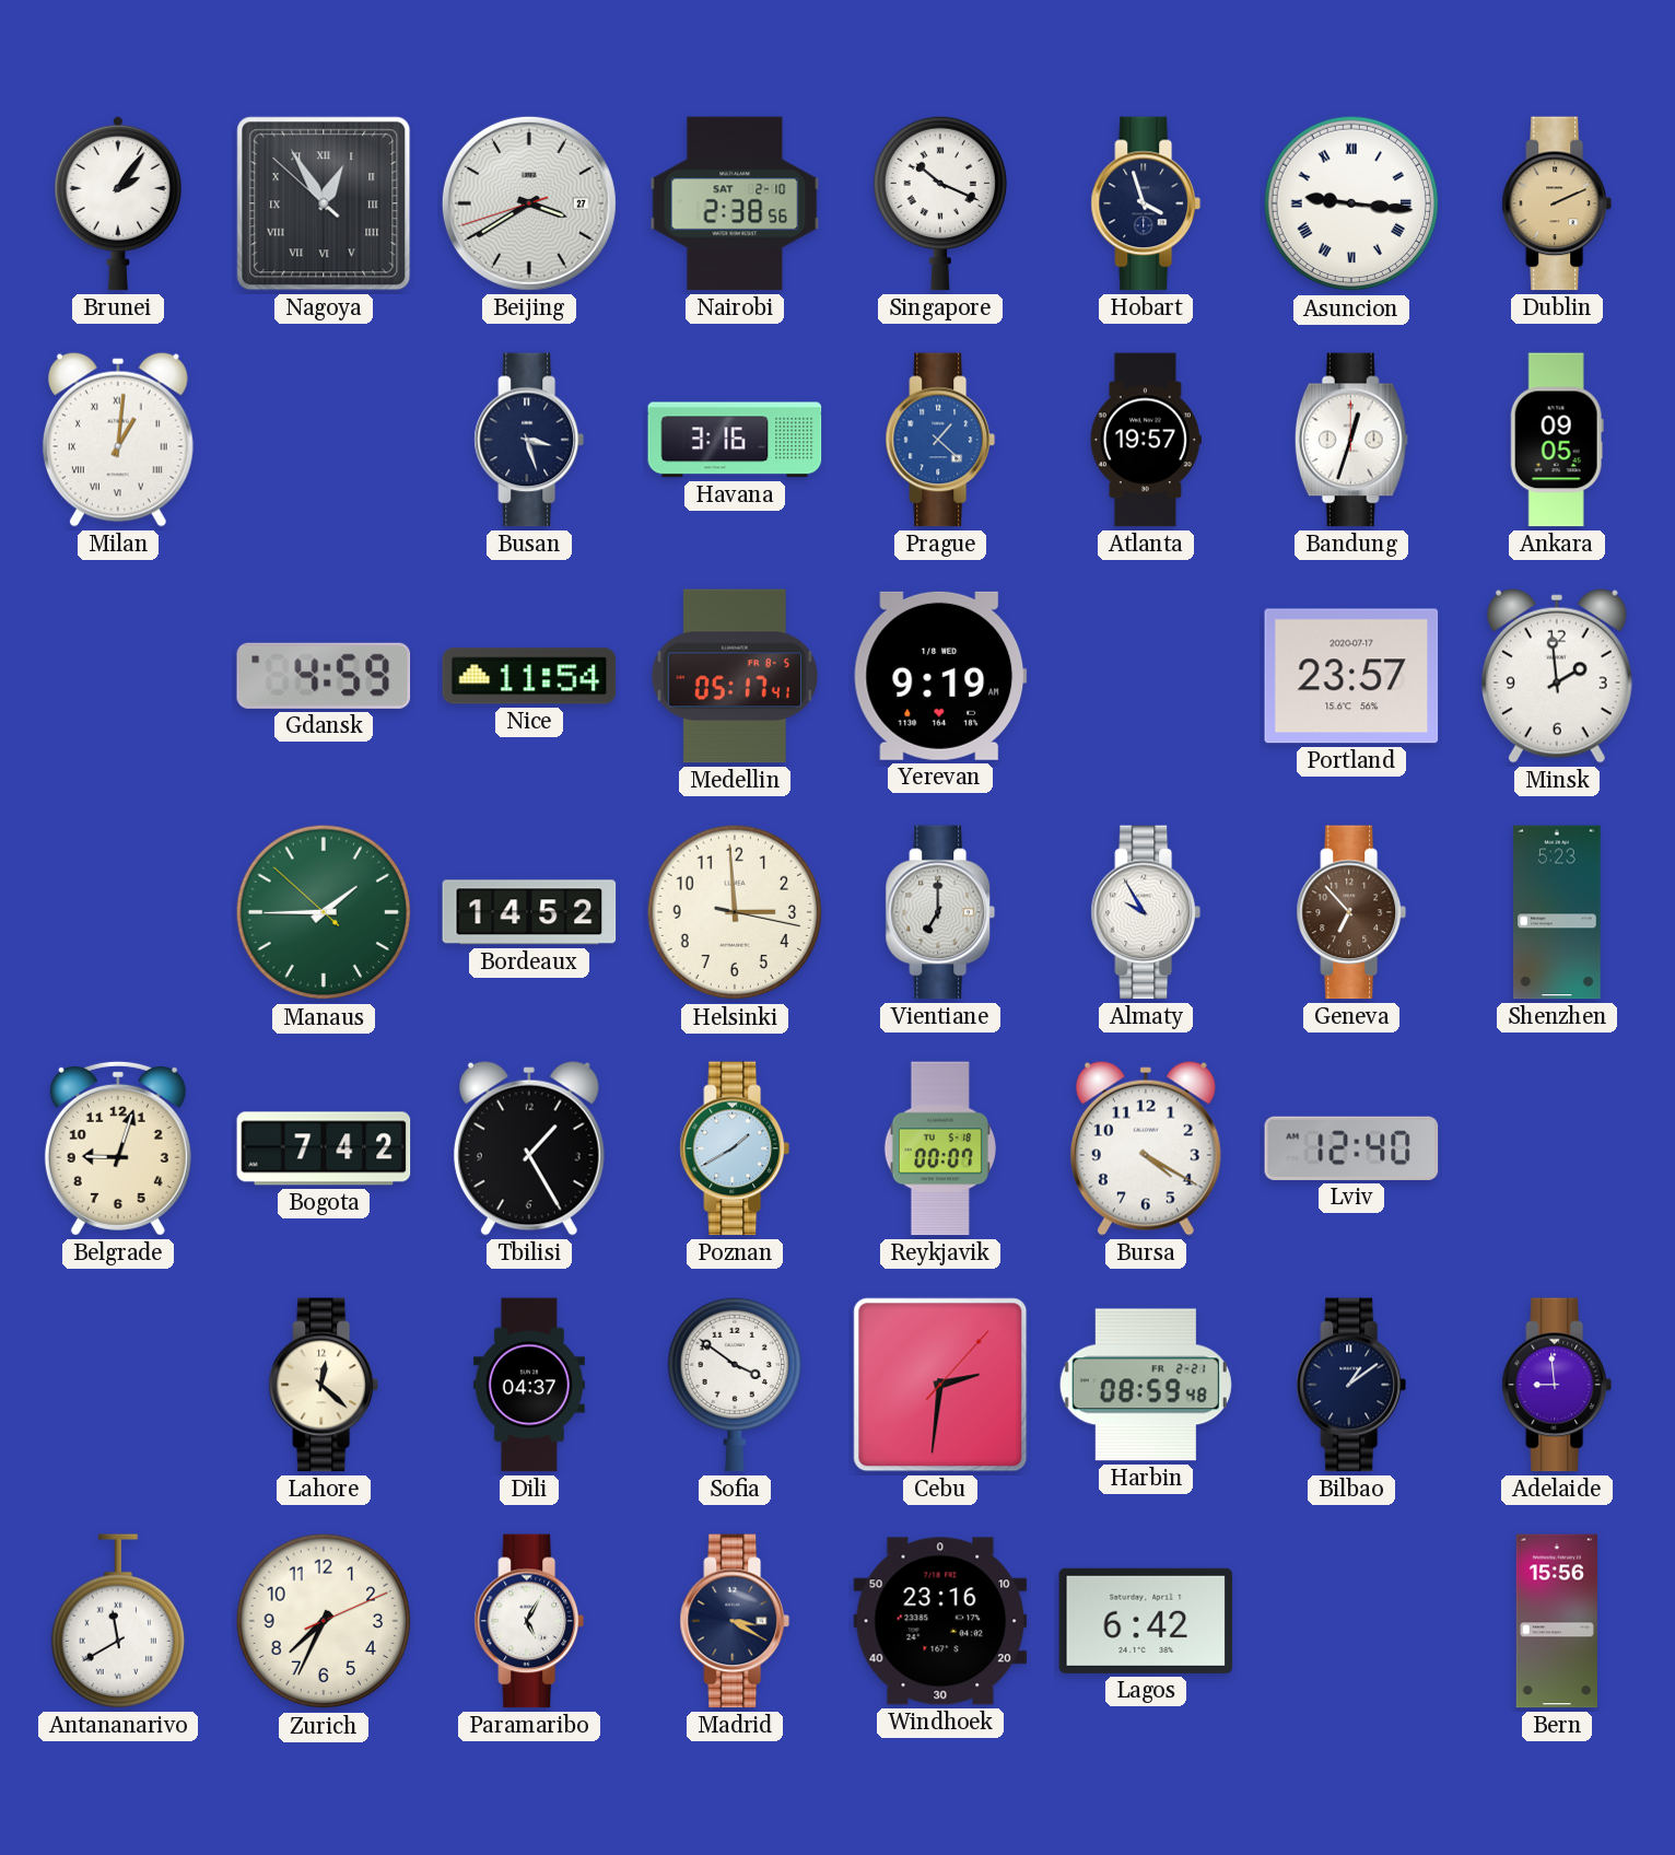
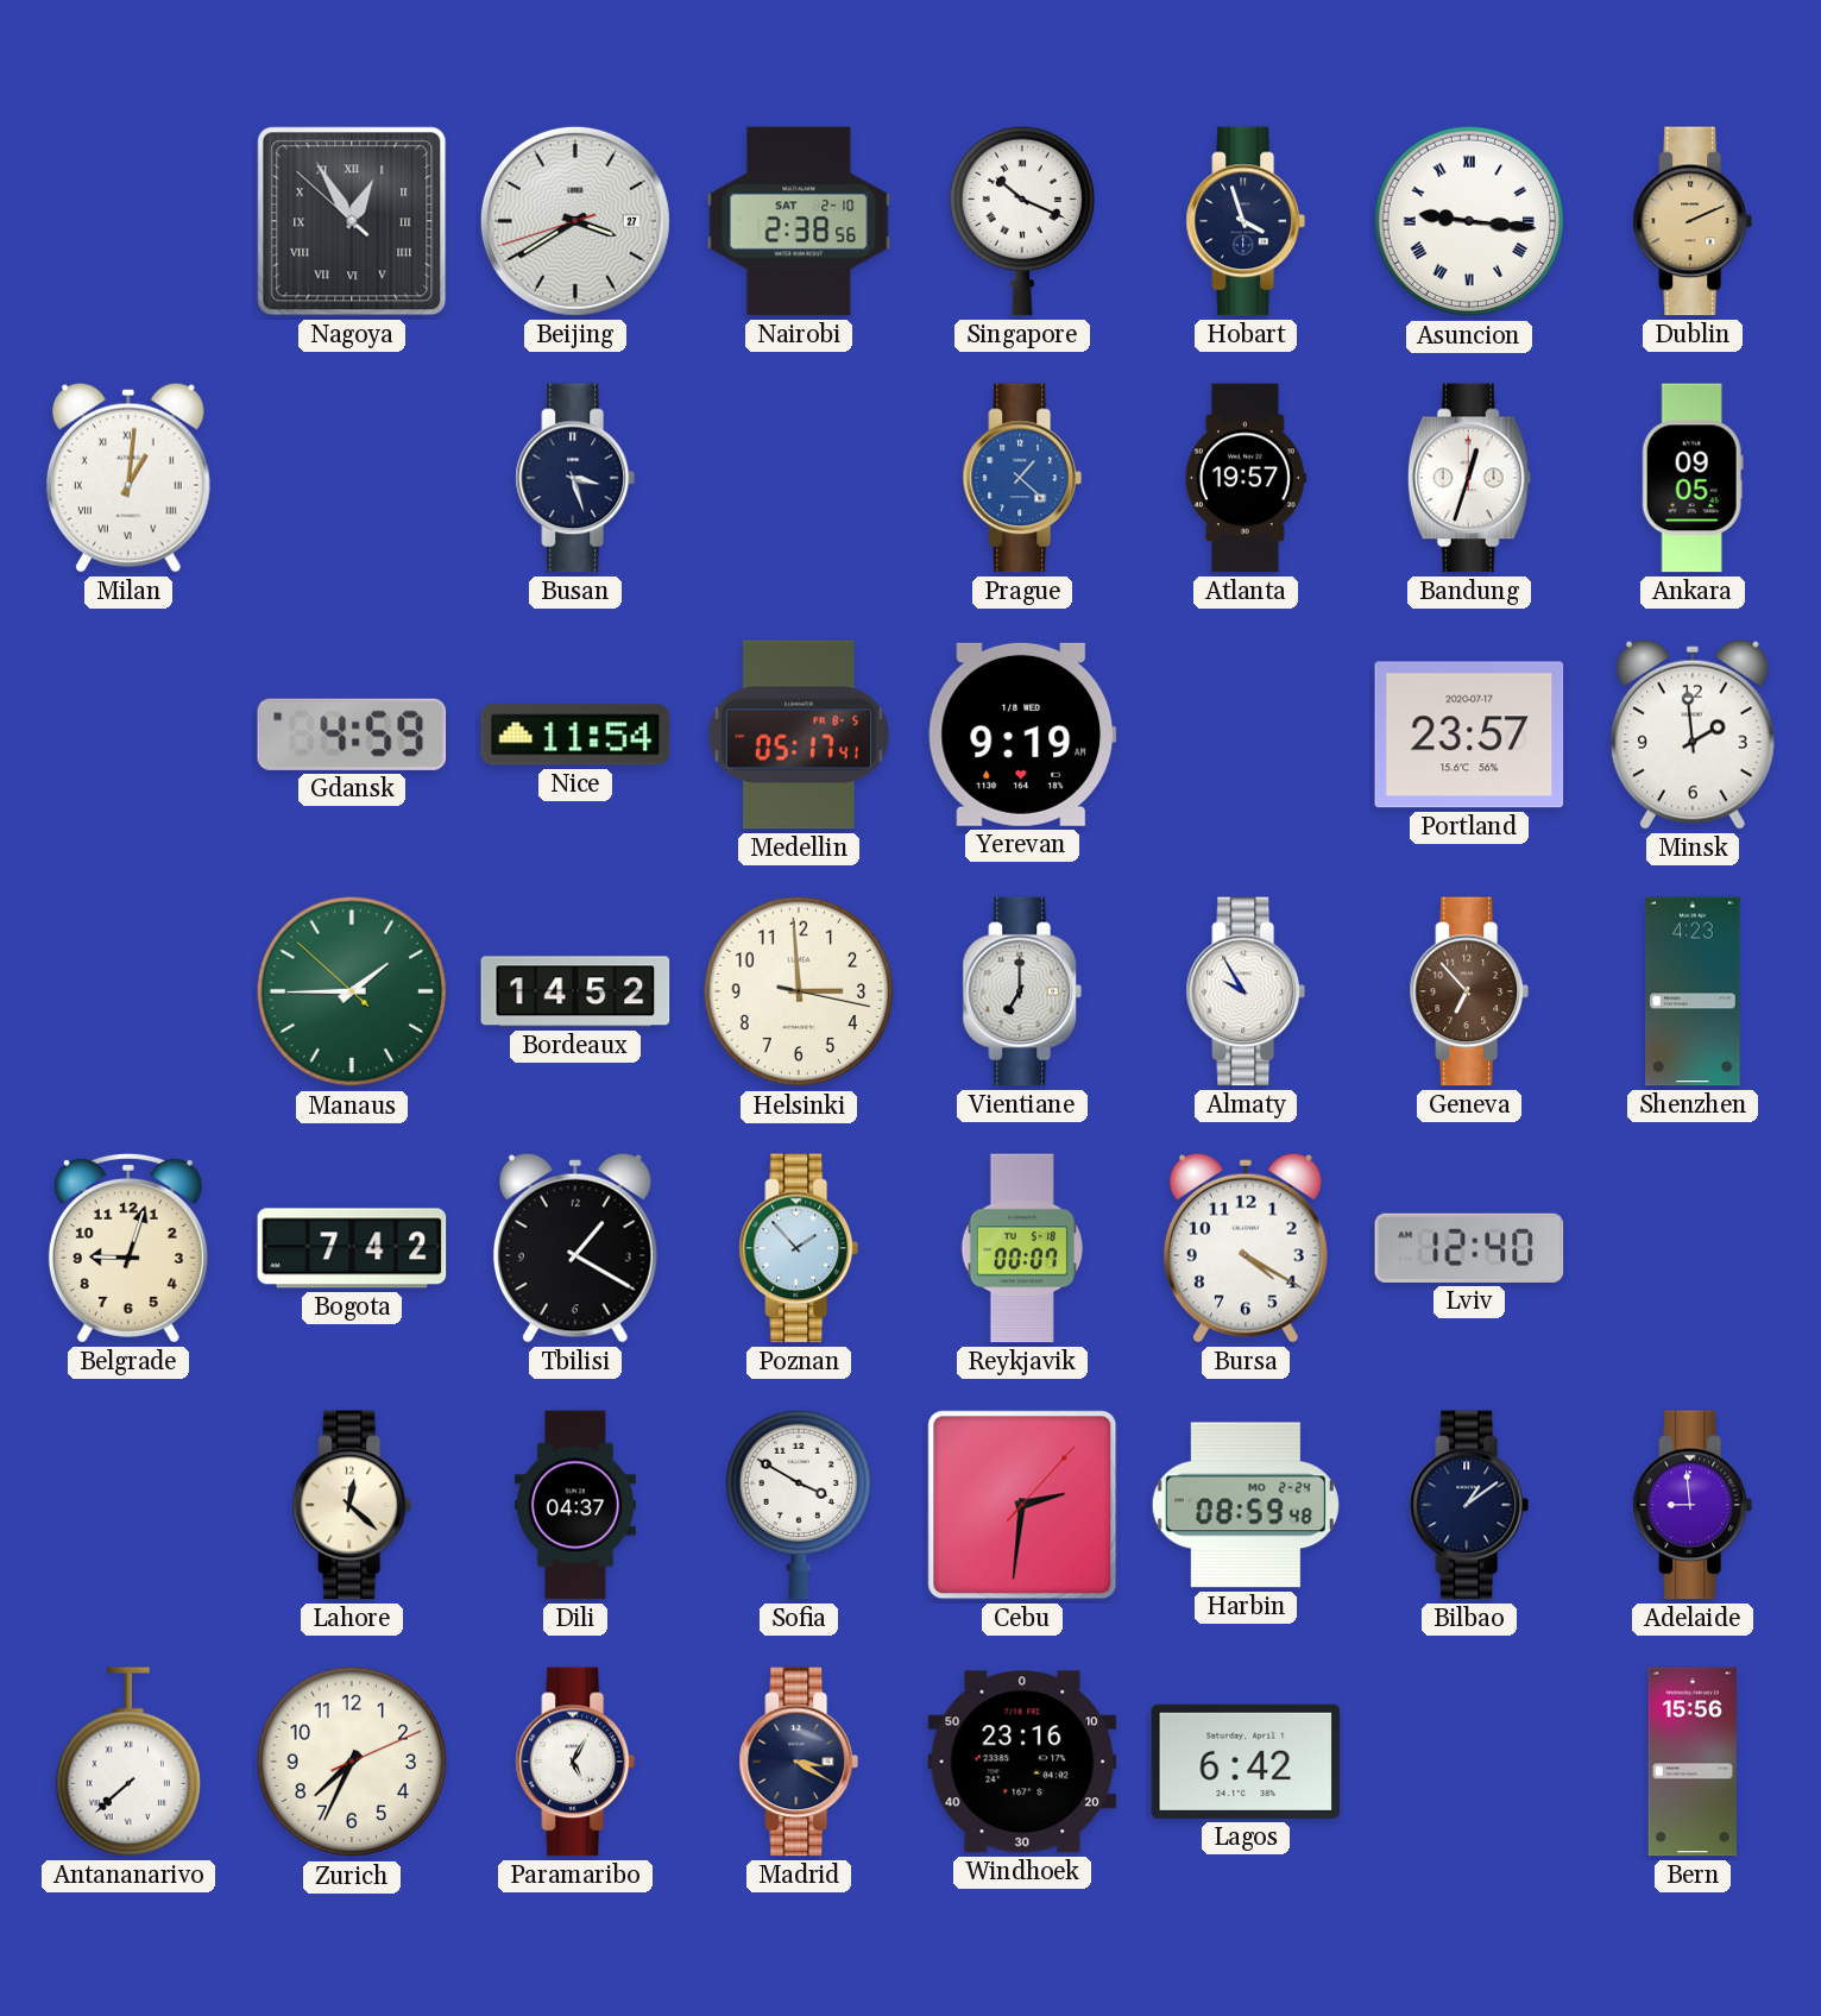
Brunei: 2:06 -> none (117, 203)
Havana: 3:16 -> none (735, 440)
Shenzhen: 5:23 -> 4:23 (1693, 991)
Tbilisi: 1:25 -> 1:20 (575, 1248)
Poznan: 1:40 -> 1:53 (799, 1248)
Sofia: 3:51 -> 3:50 (799, 1505)
Harbin date: FR 2-21 -> MO 2-24 (1246, 1505)
Antananarivo: 11:40 -> 7:38 (128, 1762)
